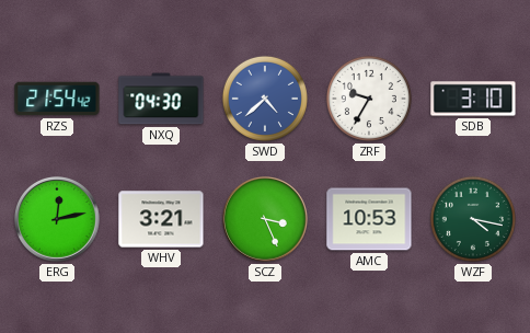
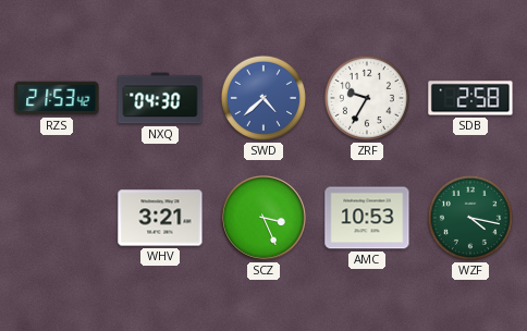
RZS: 21:54 -> 21:53 (57, 98)
SDB: 3:10 -> 2:58 (470, 98)
ERG: 12:13 -> none (58, 220)
